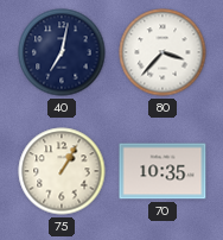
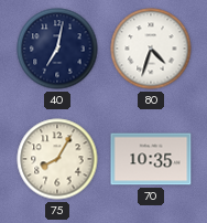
80: 3:37 -> 4:33 (151, 49)
75: 1:05 -> 8:05 (57, 159)
